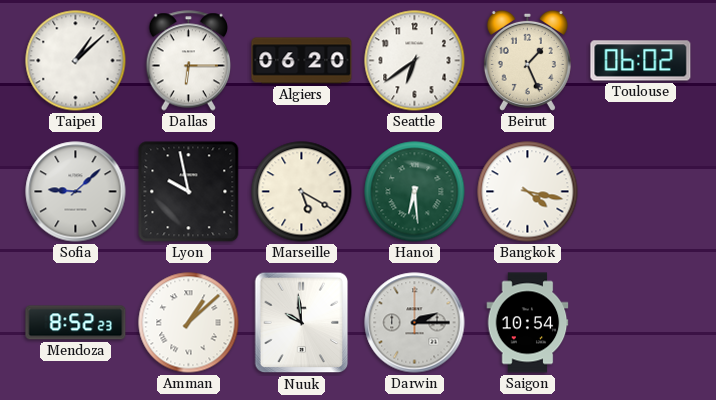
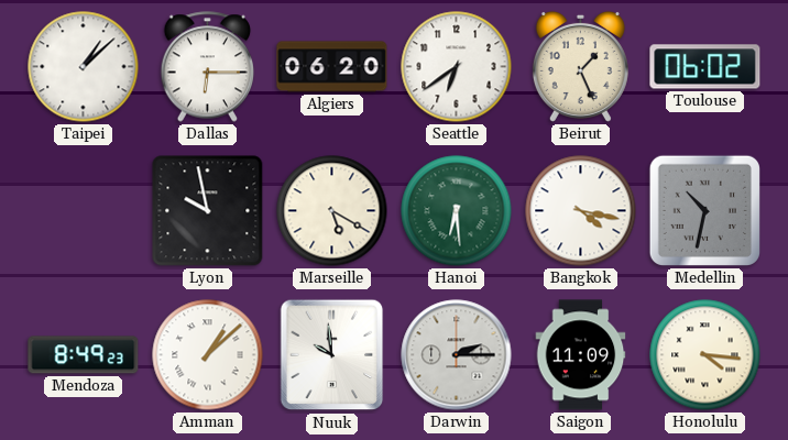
Sofia: 9:08 -> none (76, 192)
Medellin: none -> 10:32 (704, 210)
Mendoza: 8:52 -> 8:49 (84, 355)
Saigon: 10:54 -> 11:09 (581, 355)
Honolulu: none -> 4:16 (705, 355)
